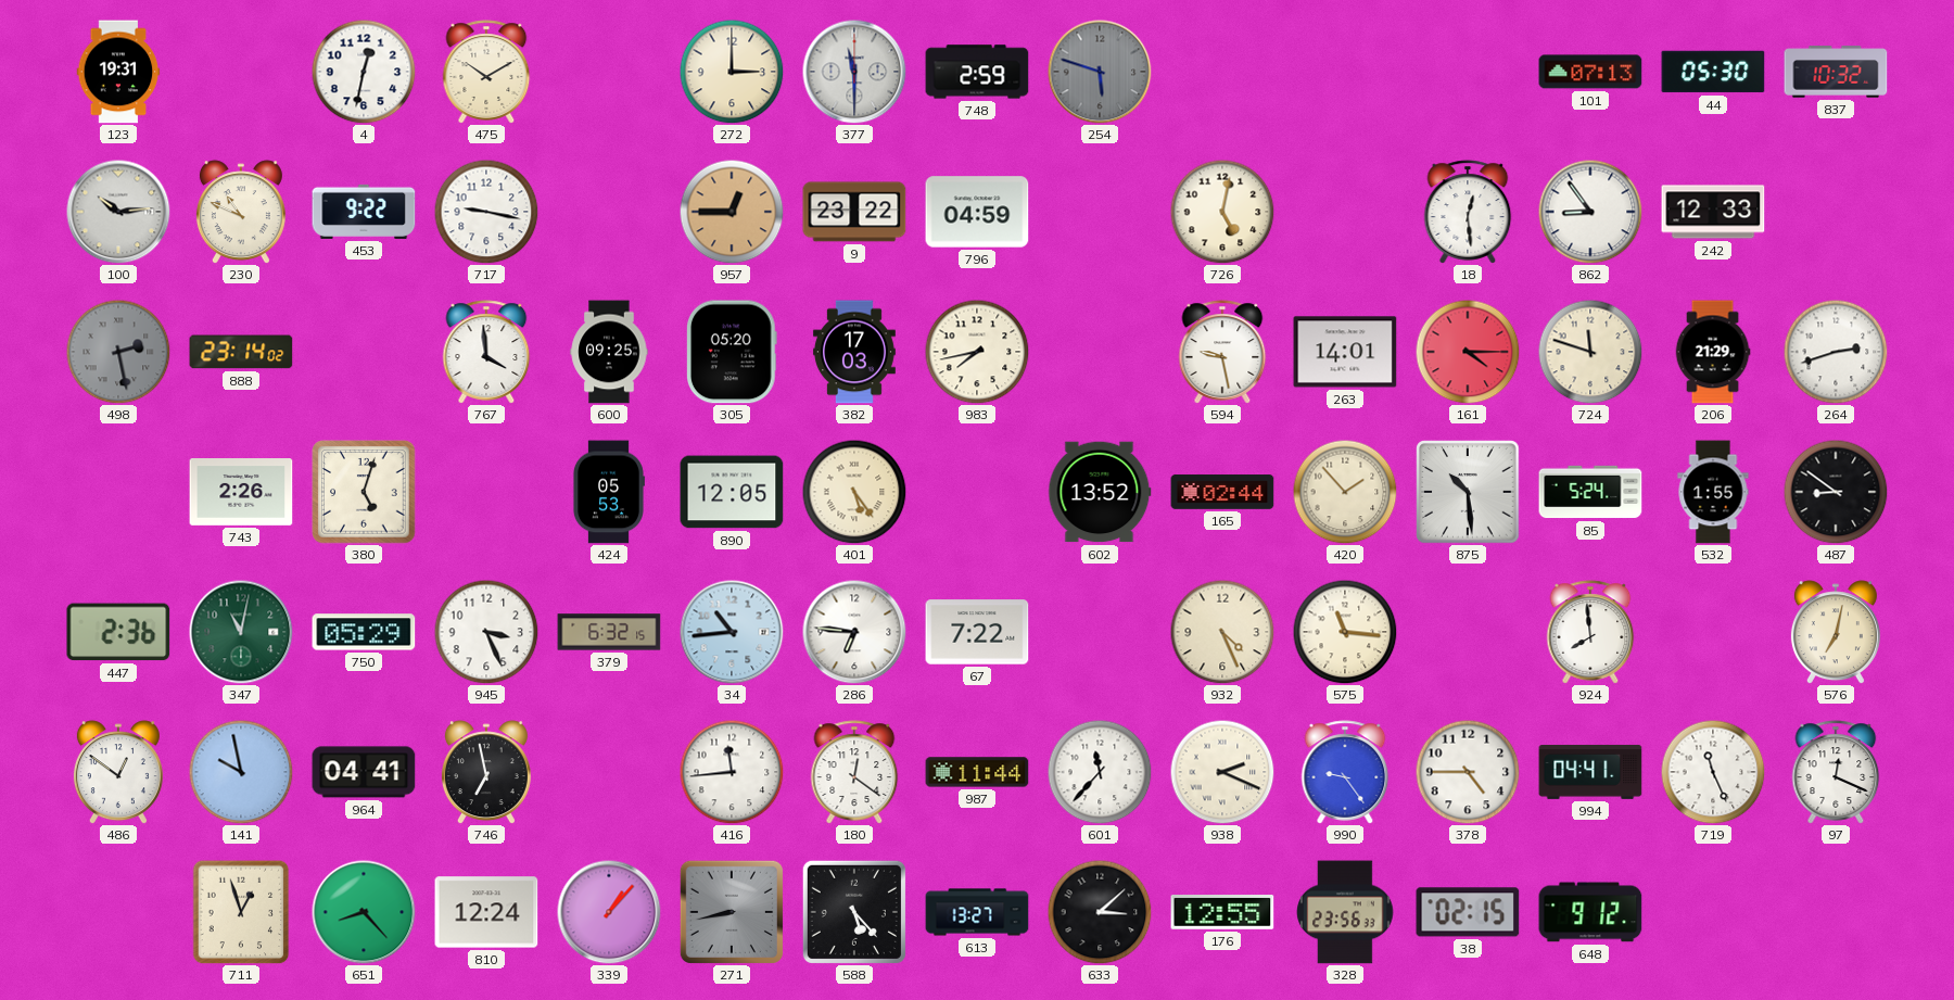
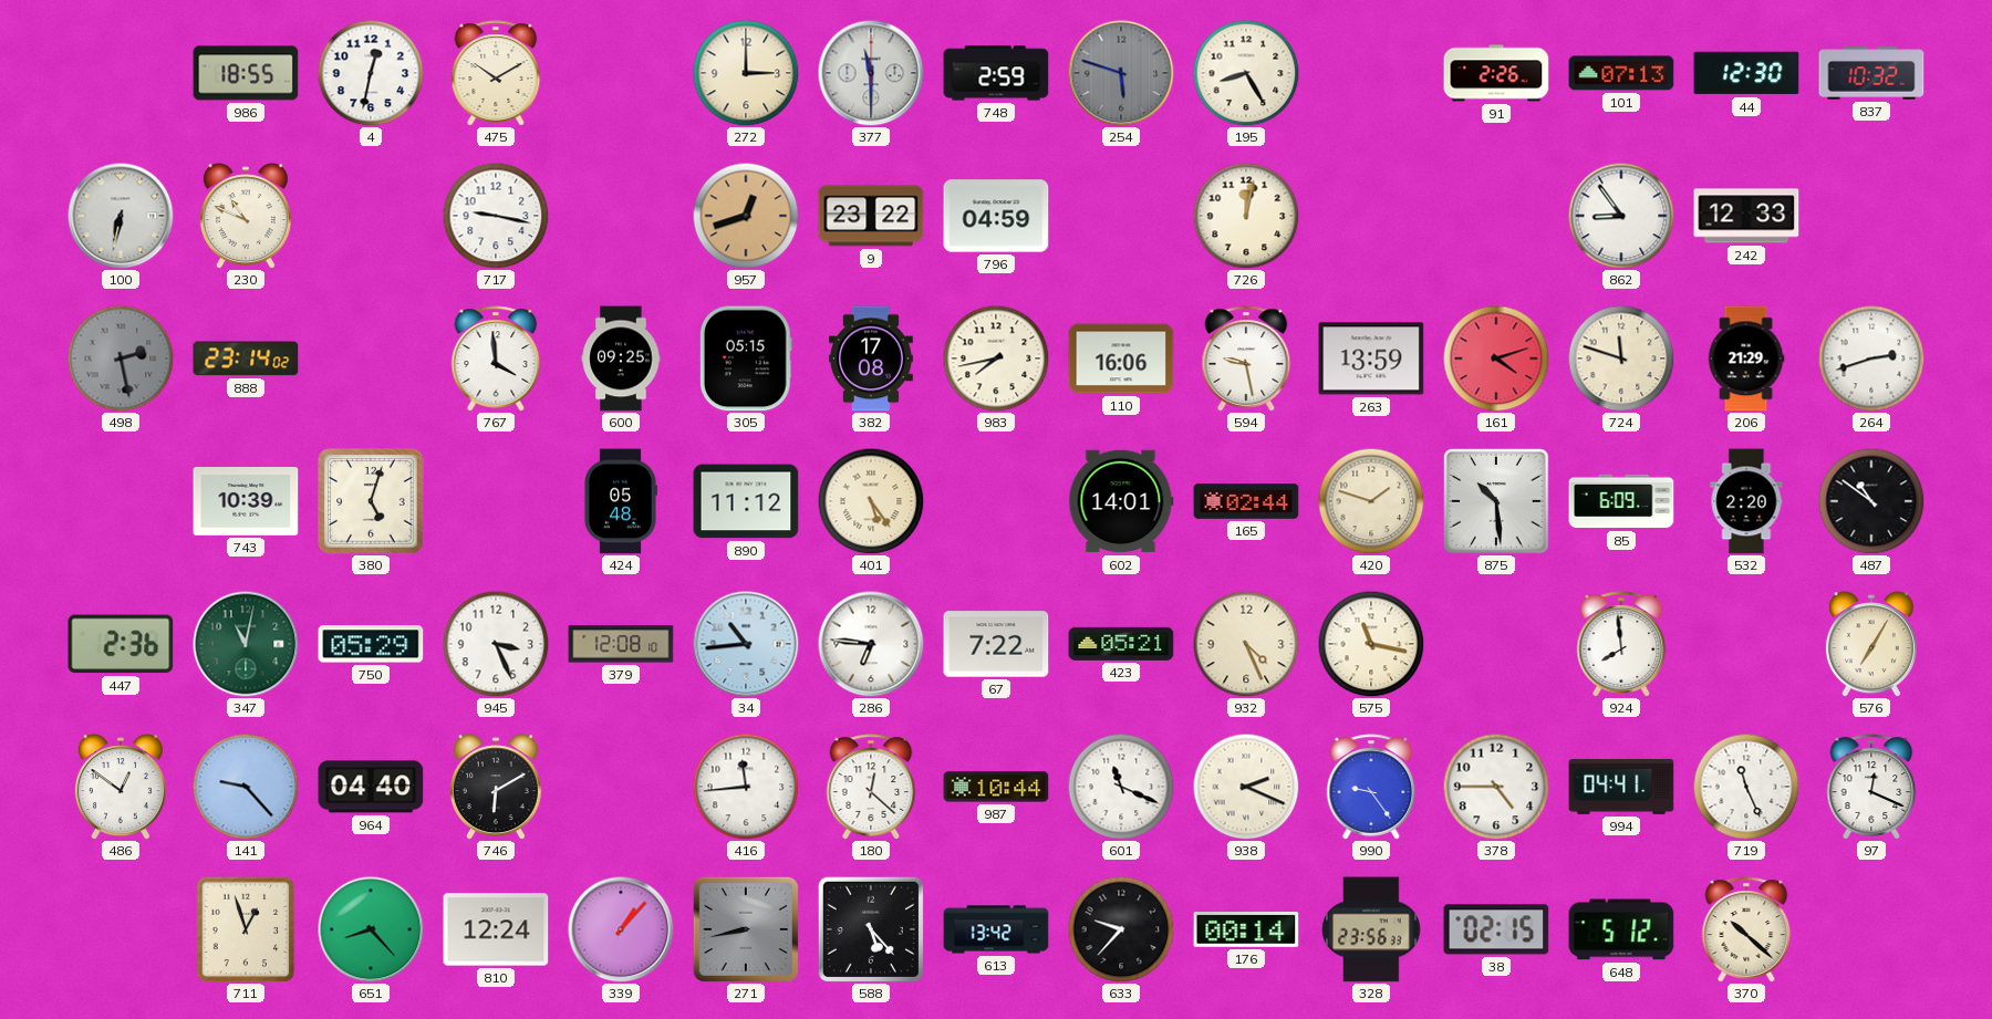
123: 19:31 -> none (118, 72)
986: none -> 18:55 (246, 73)
195: none -> 8:25 (1246, 73)
91: none -> 2:26 (1496, 73)
44: 05:30 -> 12:30 (1746, 73)
100: 10:14 -> 6:32 (121, 216)
453: 9:22 -> none (364, 212)
957: 12:45 -> 12:42 (746, 216)
726: 5:02 -> 12:02 (1246, 216)
18: 12:29 -> none (1468, 212)
305: 05:20 -> 05:15 (746, 358)
382: 17:03 -> 17:08 (871, 358)
110: none -> 16:06 (1121, 358)
263: 14:01 -> 13:59 (1371, 358)
161: 4:15 -> 4:12 (1496, 358)
743: 2:26 -> 10:39 (246, 502)
424: 05:53 -> 05:48 (620, 501)
890: 12:05 -> 11:12 (746, 501)
602: 13:52 -> 14:01 (1121, 501)
420: 1:53 -> 1:48 (1371, 501)
85: 5:24 -> 6:09 (1621, 501)
532: 1:55 -> 2:20 (1746, 501)
487: 8:51 -> 10:51 (1871, 501)
379: 6:32 -> 12:08 (621, 644)
423: none -> 05:21 (1121, 644)
575: 11:16 -> 11:17 (1371, 644)
576: 7:02 -> 7:05 (1871, 644)
141: 9:58 -> 9:23 (246, 787)
964: 04:41 -> 04:40 (371, 787)
746: 6:58 -> 6:10 (496, 787)
180: 12:21 -> 12:22 (871, 787)
987: 11:44 -> 10:44 (996, 787)
601: 11:37 -> 11:19 (1121, 787)
613: 13:27 -> 13:42 (996, 929)
633: 3:08 -> 9:37 (1121, 929)
176: 12:55 -> 00:14 (1246, 930)
648: 9:12 -> 5:12 (1621, 929)
370: none -> 10:22 (1746, 929)
